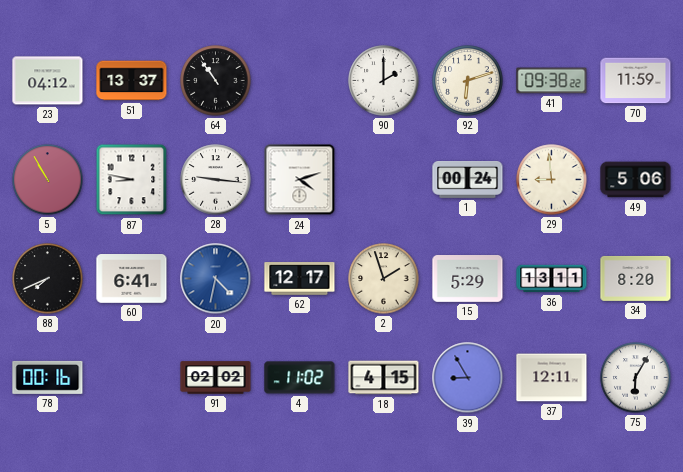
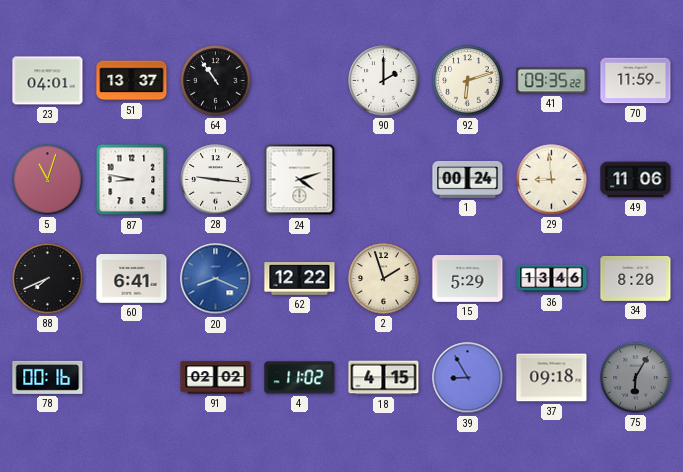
23: 04:12 -> 04:01 (48, 81)
41: 09:38 -> 09:35 (552, 81)
5: 10:55 -> 11:03 (48, 180)
49: 5:06 -> 11:06 (636, 180)
20: 4:32 -> 8:19 (216, 279)
62: 12:17 -> 12:22 (300, 279)
36: 13:11 -> 13:46 (552, 279)
37: 12:11 -> 09:18 (552, 378)
75 dial: white -> grey (636, 378)
